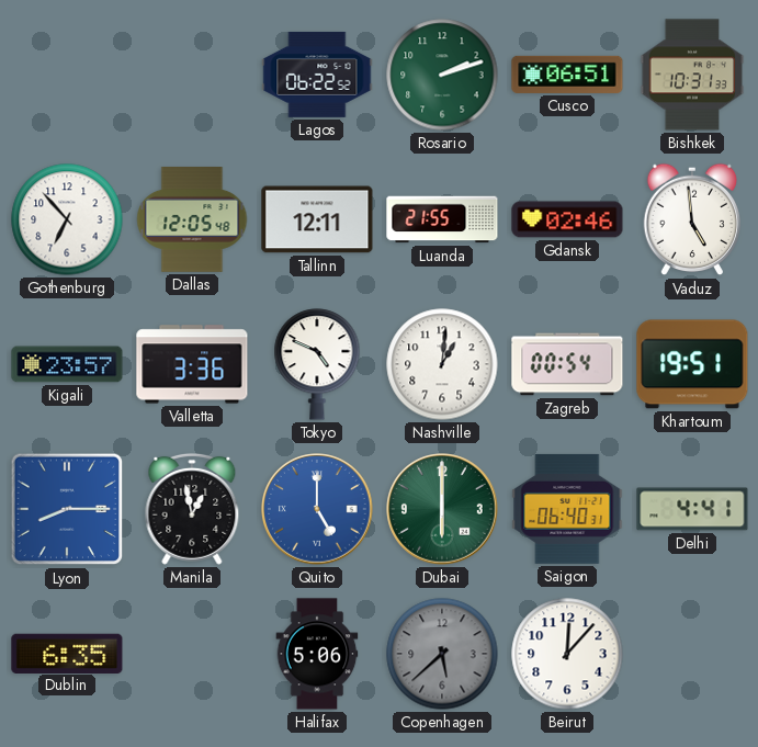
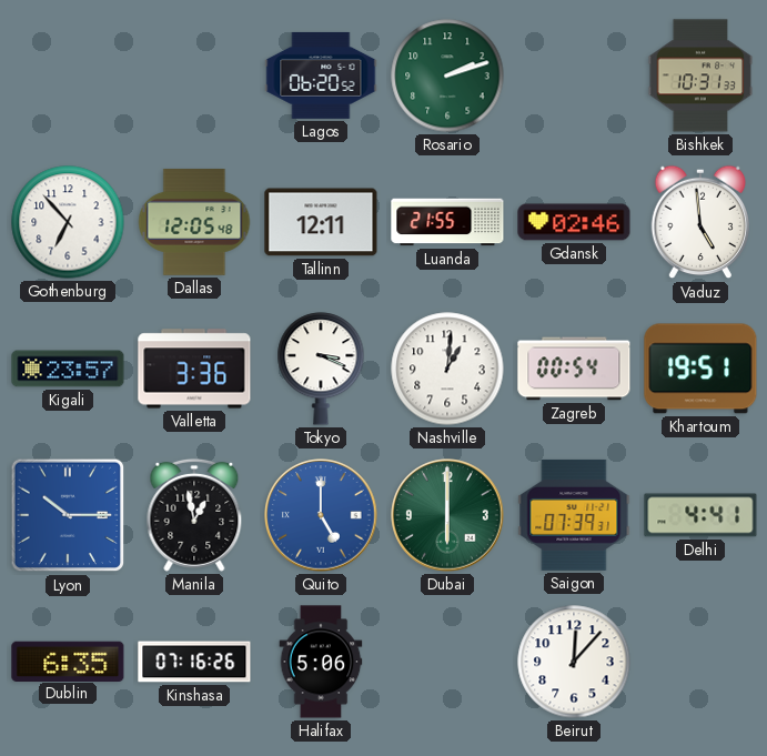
Lagos: 06:22 -> 06:20 (321, 75)
Cusco: 06:51 -> none (567, 75)
Tokyo: 4:49 -> 3:19 (321, 369)
Lyon: 8:15 -> 10:15 (68, 515)
Saigon: 06:40 -> 07:39 (574, 515)
Kinshasa: none -> 07:16 (194, 662)
Copenhagen: 5:38 -> none (442, 654)
